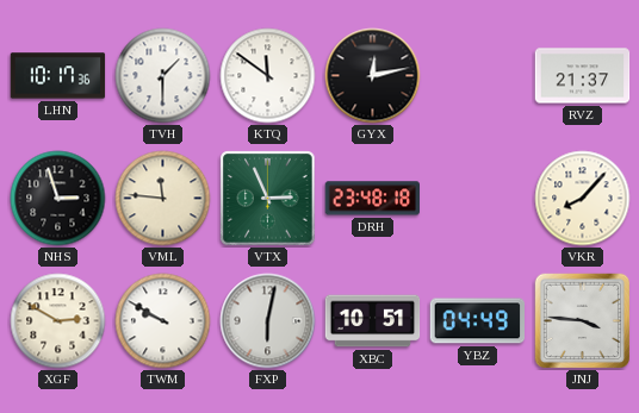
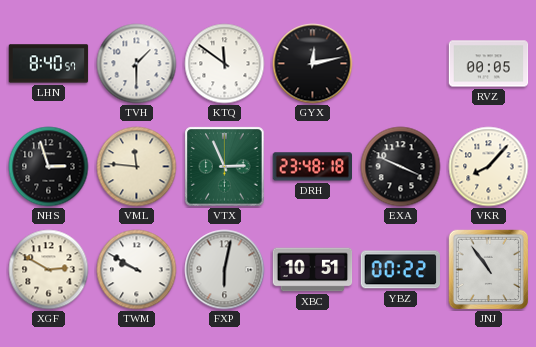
LHN: 10:17 -> 8:40 (49, 64)
RVZ: 21:37 -> 00:05 (489, 64)
EXA: none -> 3:49 (401, 167)
YBZ: 04:49 -> 00:22 (400, 270)
JNJ: 3:46 -> 10:54 (489, 270)
